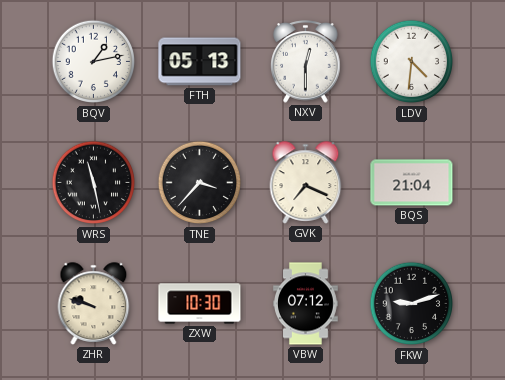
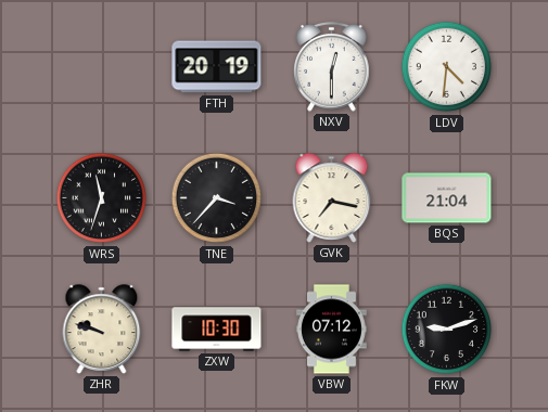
BQV: 1:13 -> none (94, 62)
FTH: 05:13 -> 20:19 (217, 67)
WRS: 11:28 -> 11:33 (102, 198)
GVK: 7:19 -> 7:17 (332, 198)
